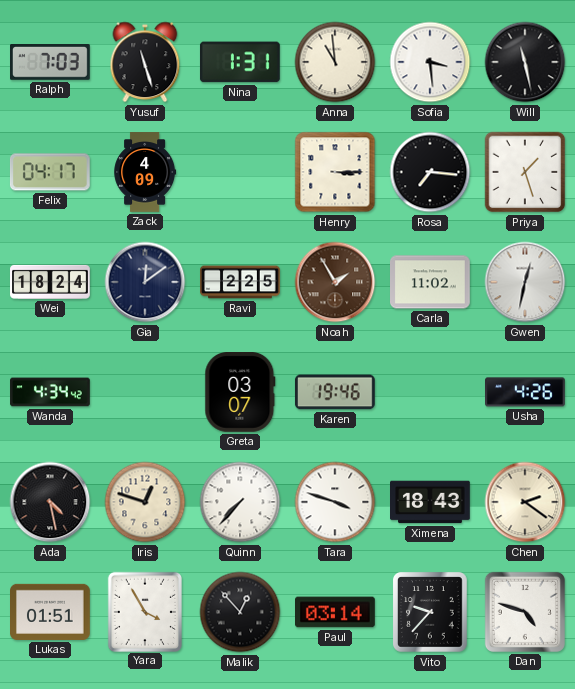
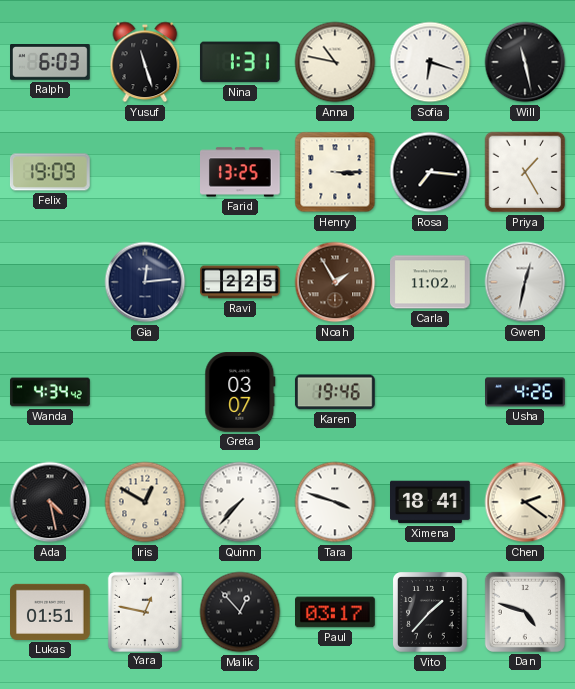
Ralph: 7:03 -> 6:03 (51, 63)
Anna: 10:59 -> 10:47 (335, 62)
Sofia: 3:29 -> 6:18 (430, 62)
Felix: 04:17 -> 19:09 (50, 172)
Zack: 4:09 -> none (145, 172)
Farid: none -> 13:25 (241, 172)
Priya: 1:27 -> 1:25 (525, 172)
Wei: 18:24 -> none (50, 282)
Gia: 12:09 -> 12:14 (145, 282)
Iris: 12:48 -> 12:50 (145, 502)
Ximena: 18:43 -> 18:41 (431, 502)
Yara: 3:55 -> 12:47 (144, 611)
Paul: 03:14 -> 03:17 (336, 612)
Vito: 9:37 -> 1:37 (431, 613)
